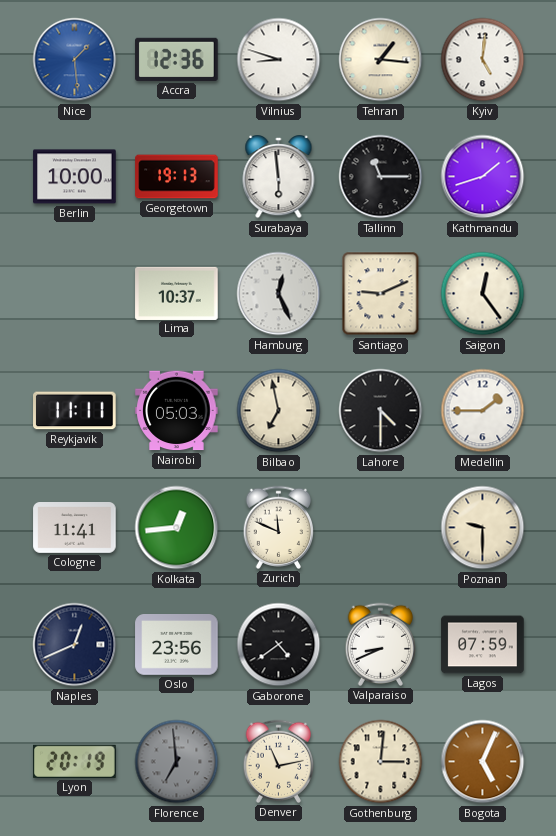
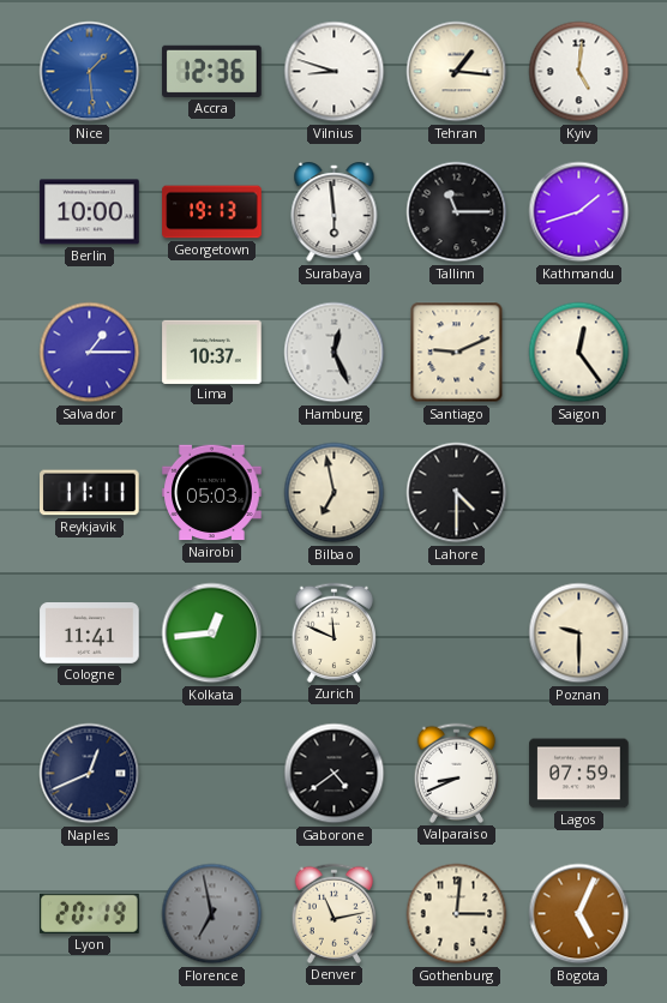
Salvador: none -> 1:15 (90, 353)
Medellin: 1:45 -> none (483, 411)
Oslo: 23:56 -> none (177, 645)
Florence: 6:59 -> 6:58 (212, 914)
